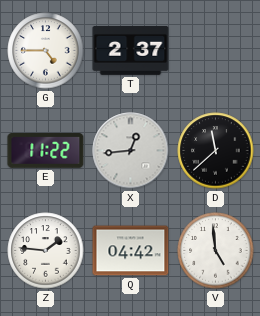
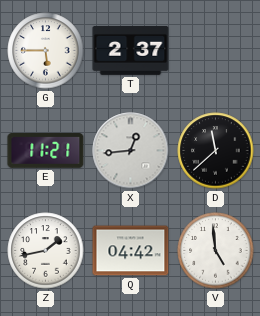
G: 4:45 -> 5:45 (46, 51)
E: 11:22 -> 11:21 (46, 151)
Z: 1:46 -> 1:43 (46, 251)
